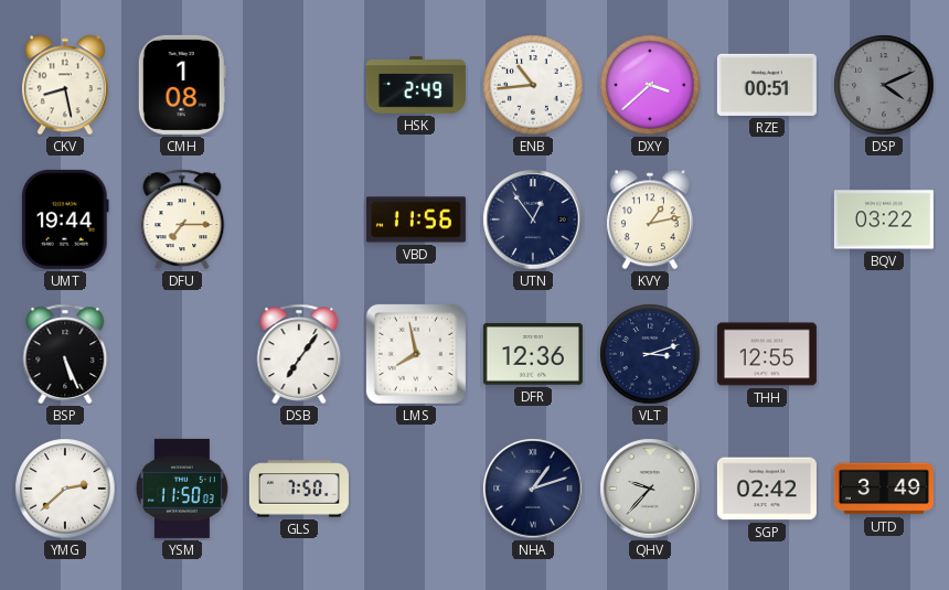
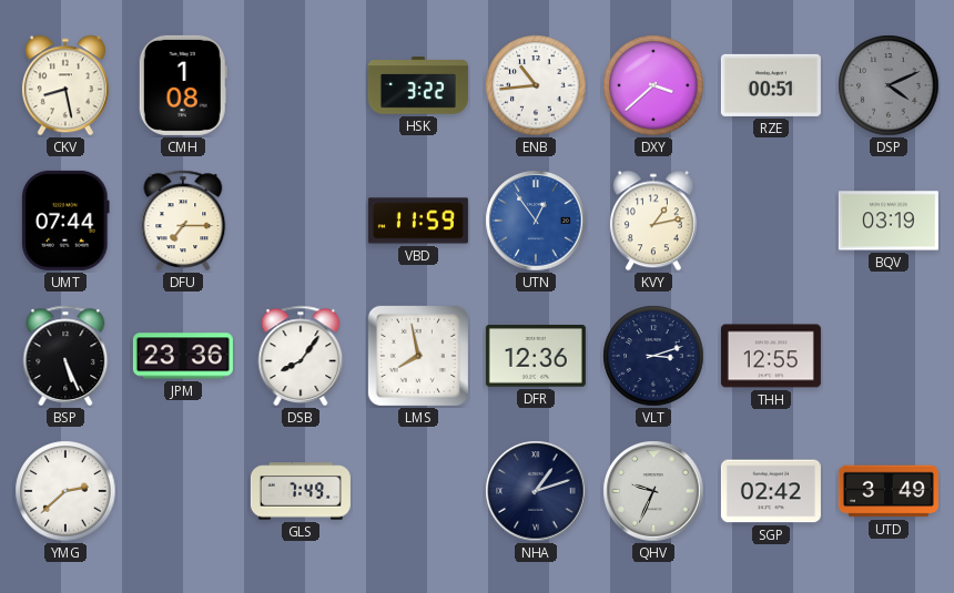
HSK: 2:49 -> 3:22 (418, 85)
UMT: 19:44 -> 07:44 (65, 221)
VBD: 11:56 -> 11:59 (418, 221)
UTN dial: navy -> blue (536, 221)
BQV: 03:22 -> 03:19 (889, 221)
JPM: none -> 23:36 (183, 356)
DSB: 7:06 -> 8:06 (301, 356)
YSM: 11:50 -> none (182, 489)
GLS: 7:50 -> 7:49 (301, 491)
QHV: 9:37 -> 9:34 (653, 491)
